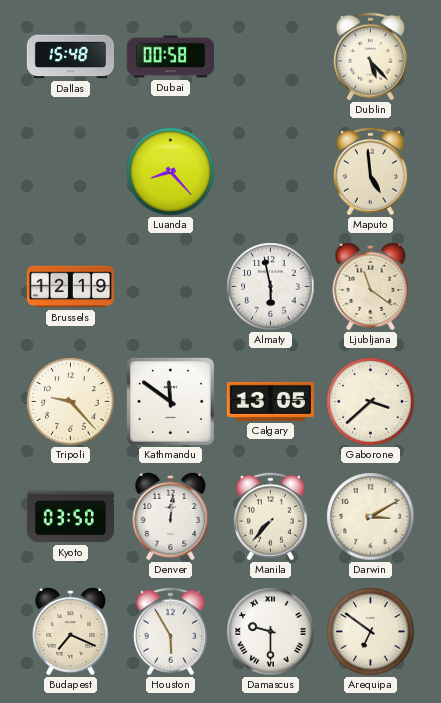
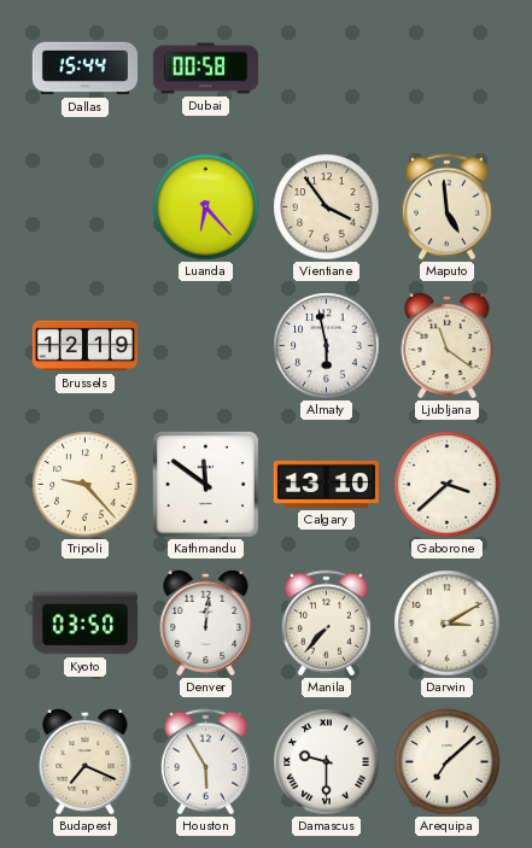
Dallas: 15:48 -> 15:44 (84, 69)
Dublin: 5:23 -> none (370, 57)
Luanda: 8:23 -> 6:23 (206, 207)
Vientiane: none -> 3:54 (327, 207)
Calgary: 13:05 -> 13:10 (326, 484)
Arequipa: 6:51 -> 7:08 (448, 762)
